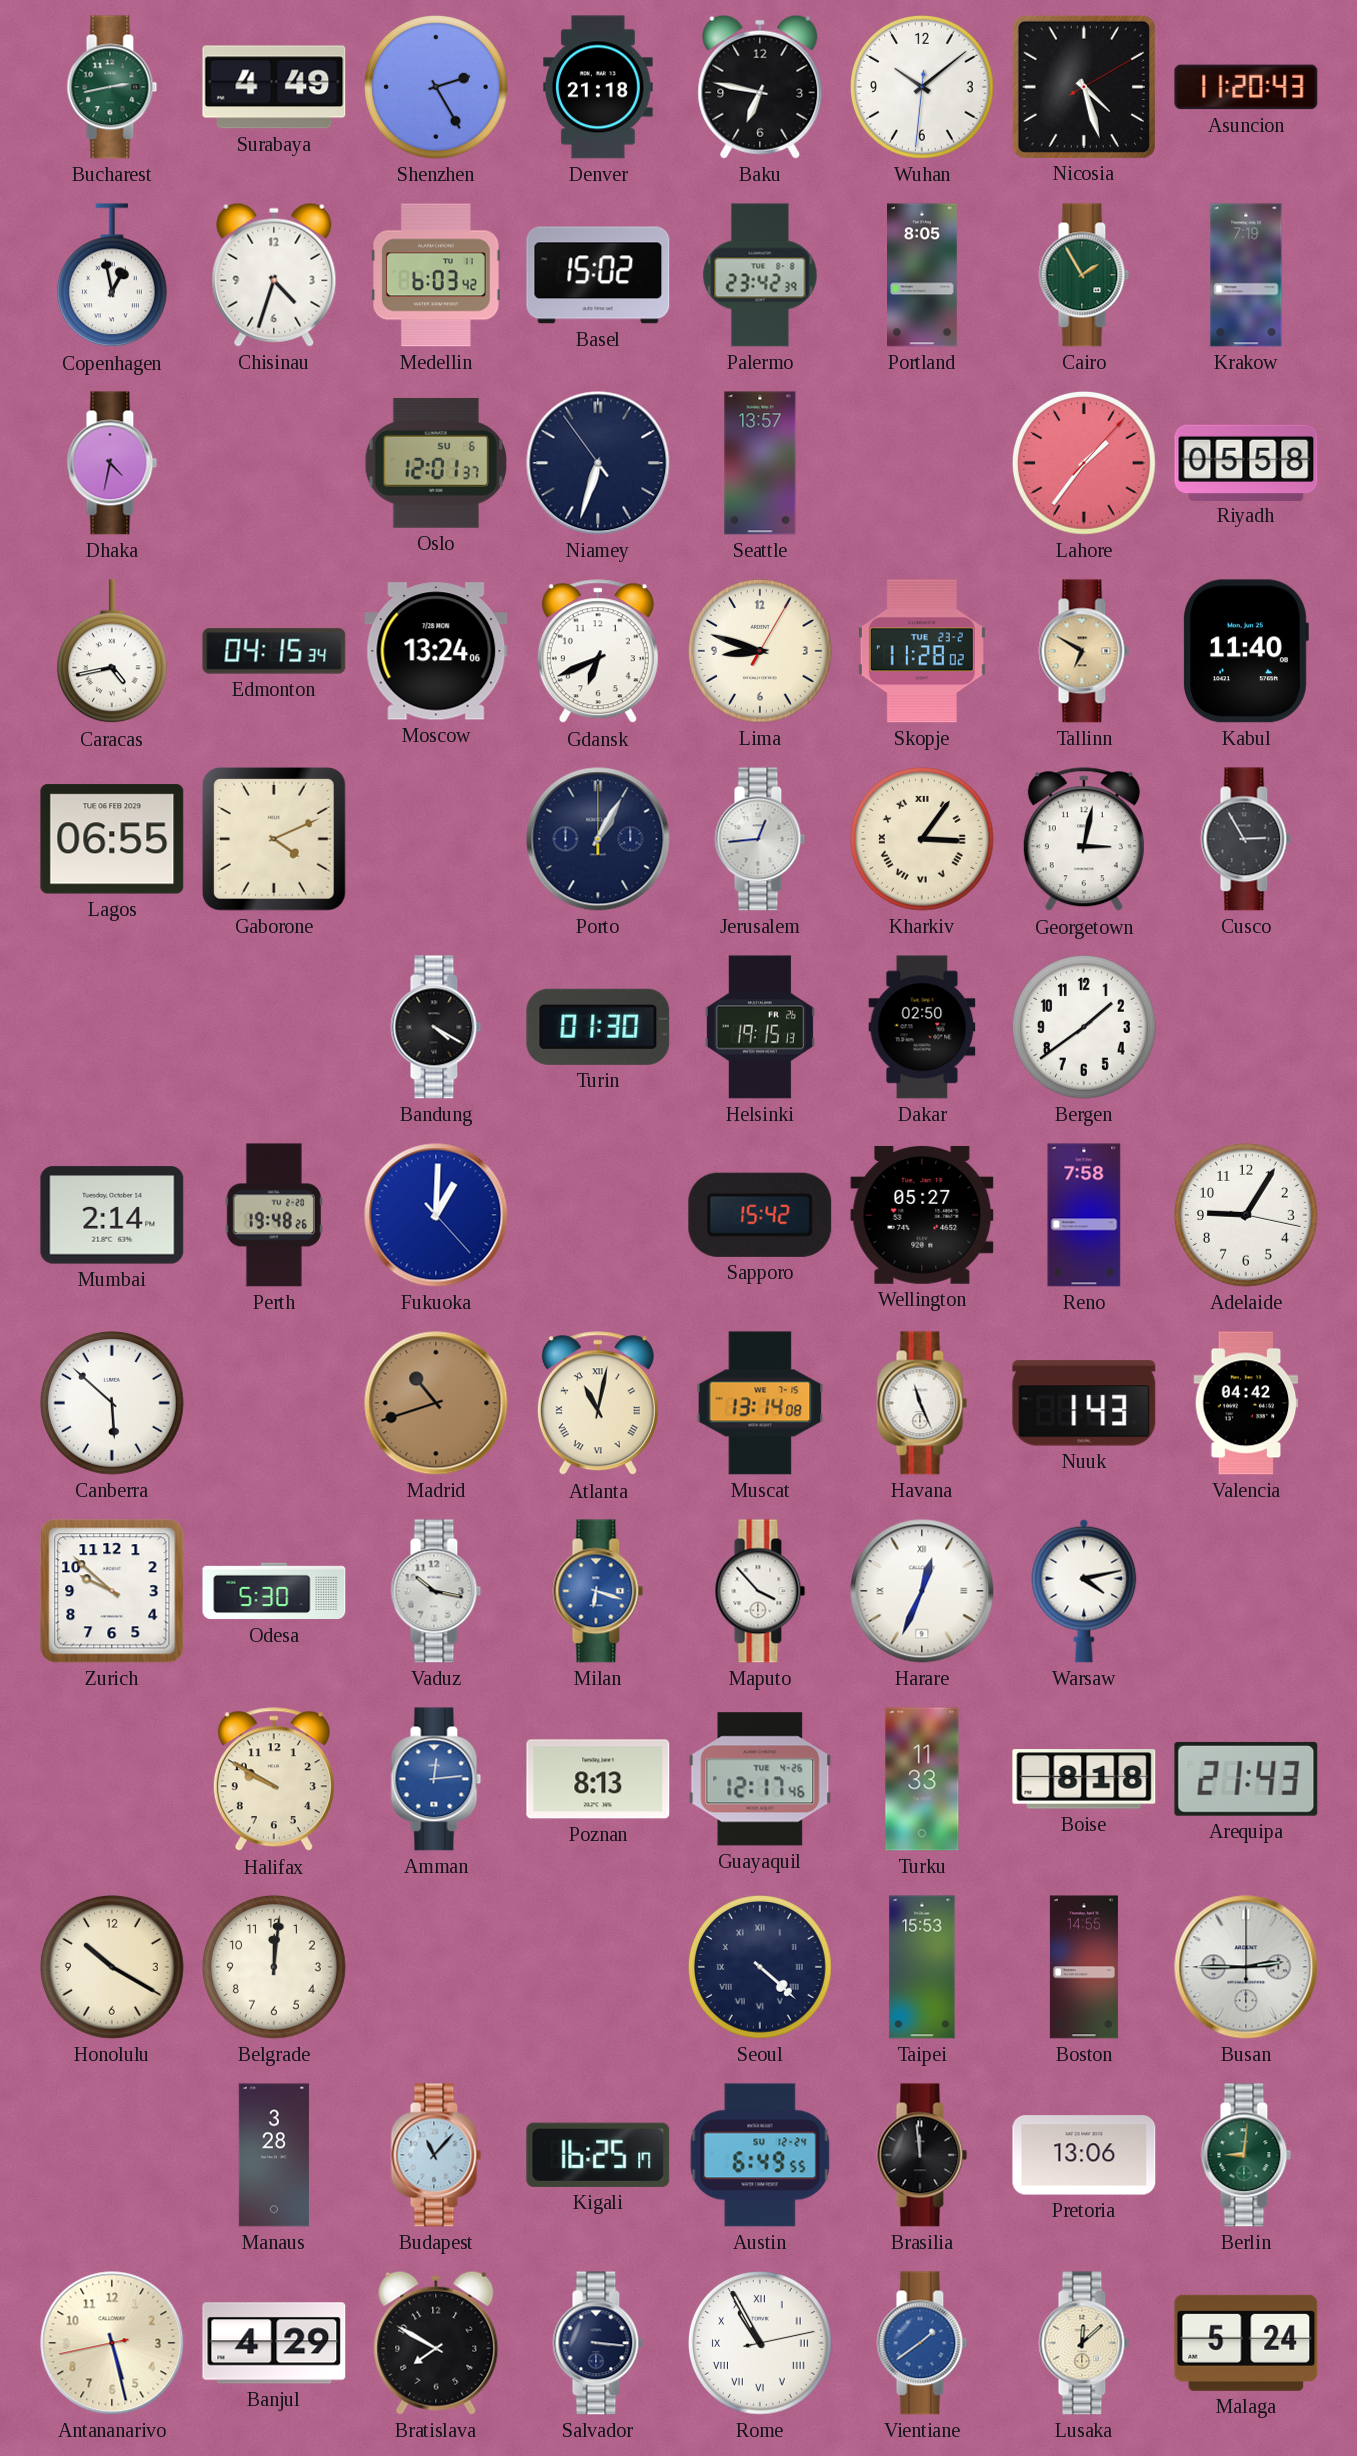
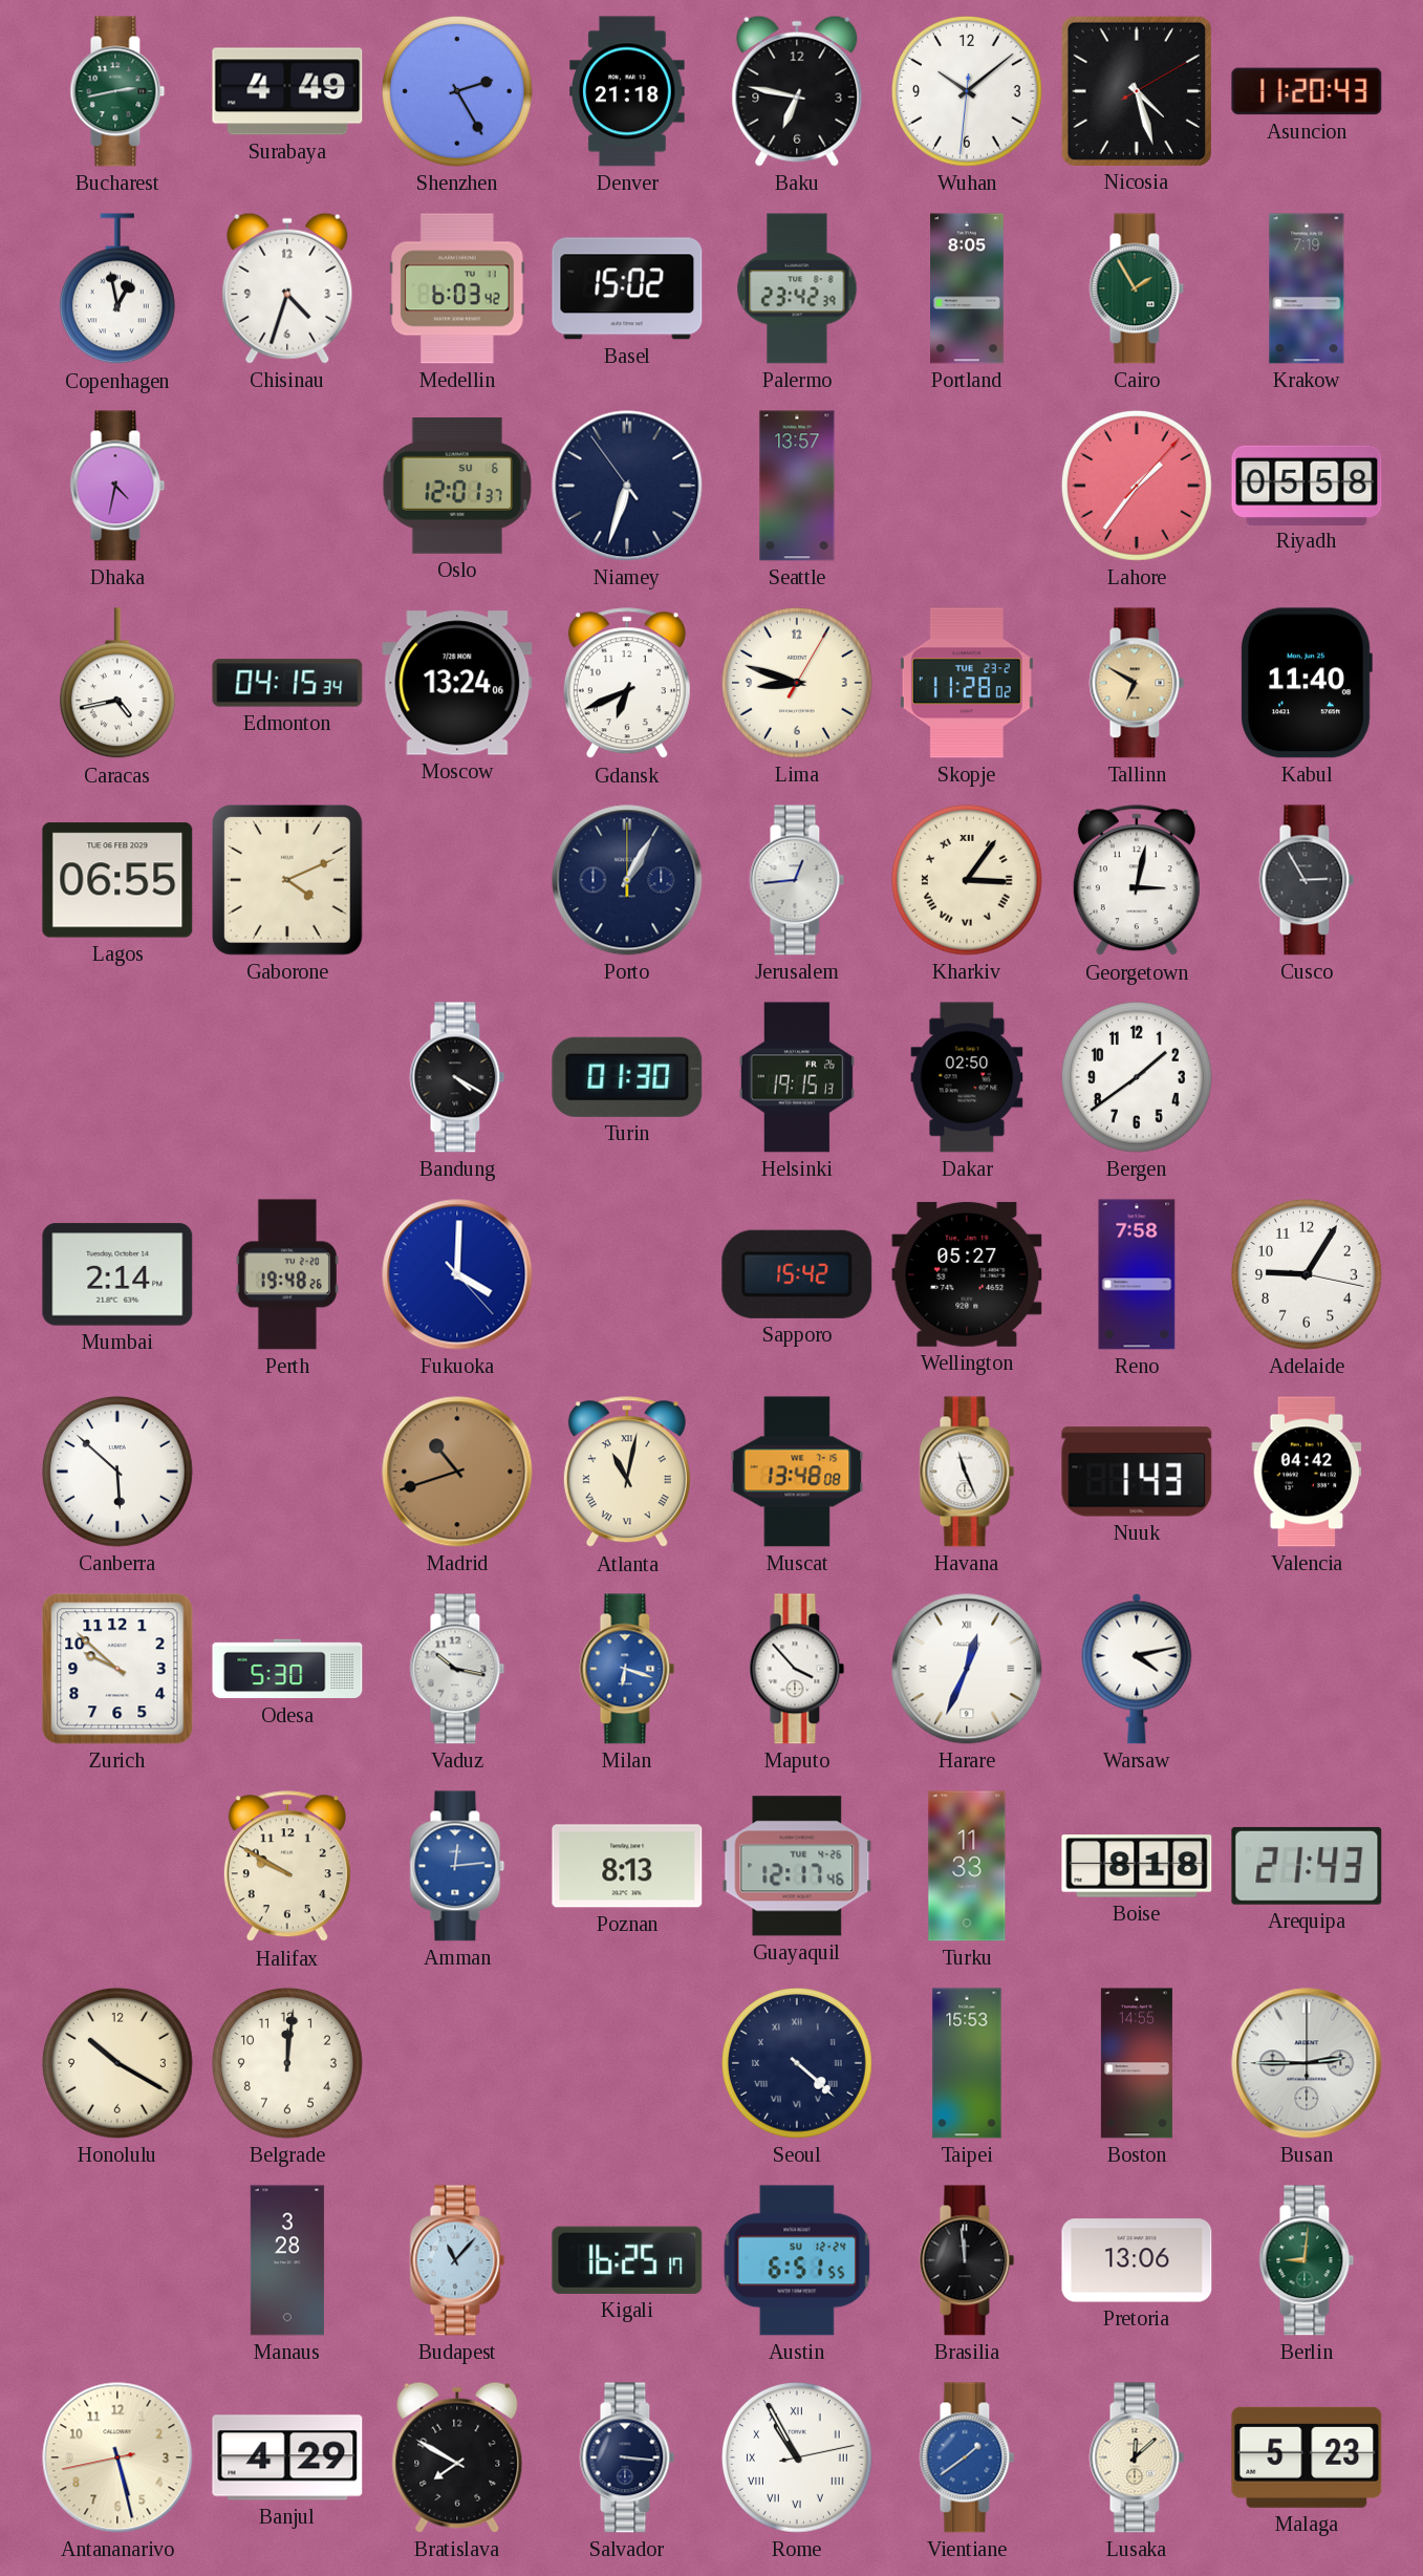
Fukuoka: 1:00 -> 4:00 (457, 1274)
Muscat: 13:14 -> 13:48 (797, 1472)
Austin: 6:49 -> 6:51 (797, 2260)
Malaga: 5:24 -> 5:23 (1307, 2457)
